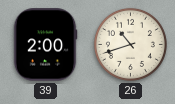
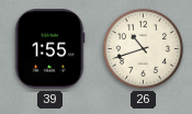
39: 2:00 -> 1:55 (49, 49)
